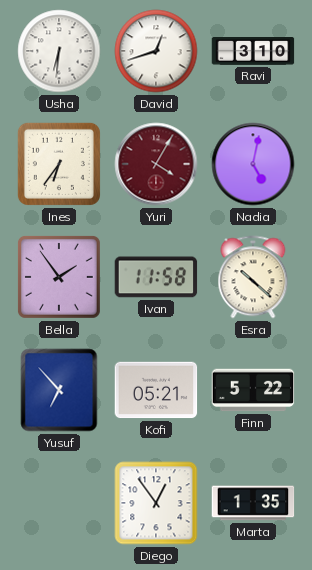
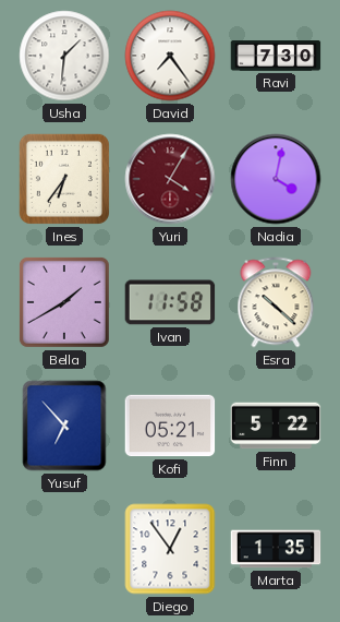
Usha: 6:31 -> 1:31 (64, 56)
David: 12:42 -> 7:24 (170, 56)
Ravi: 3:10 -> 7:30 (276, 57)
Nadia: 5:02 -> 4:02 (276, 179)
Bella: 1:54 -> 1:40 (64, 302)
